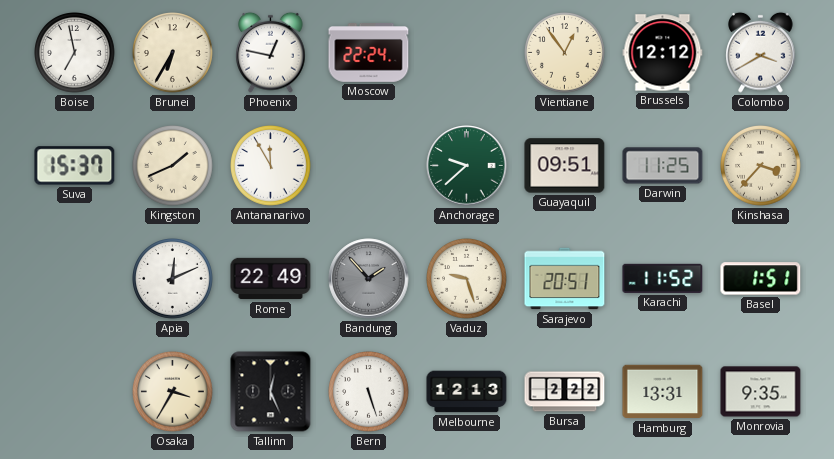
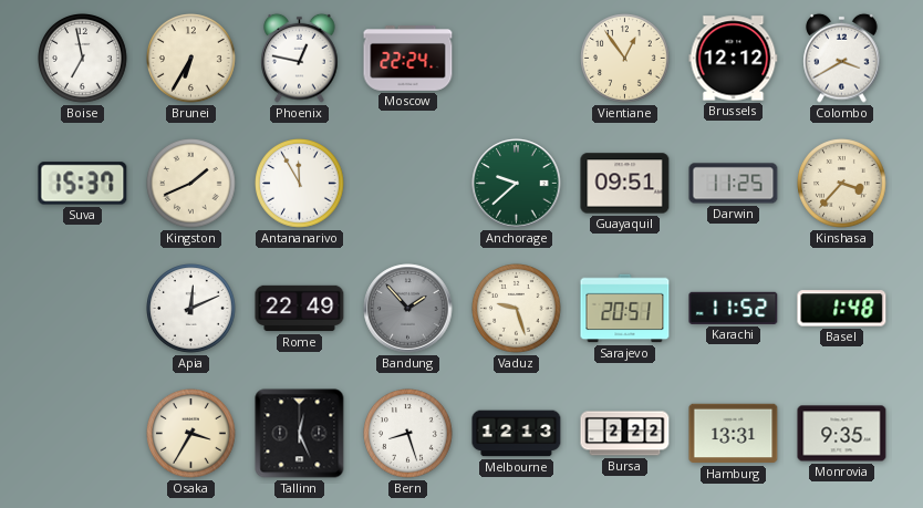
Basel: 1:51 -> 1:48 (842, 309)
Bern: 5:27 -> 8:27 (408, 434)
